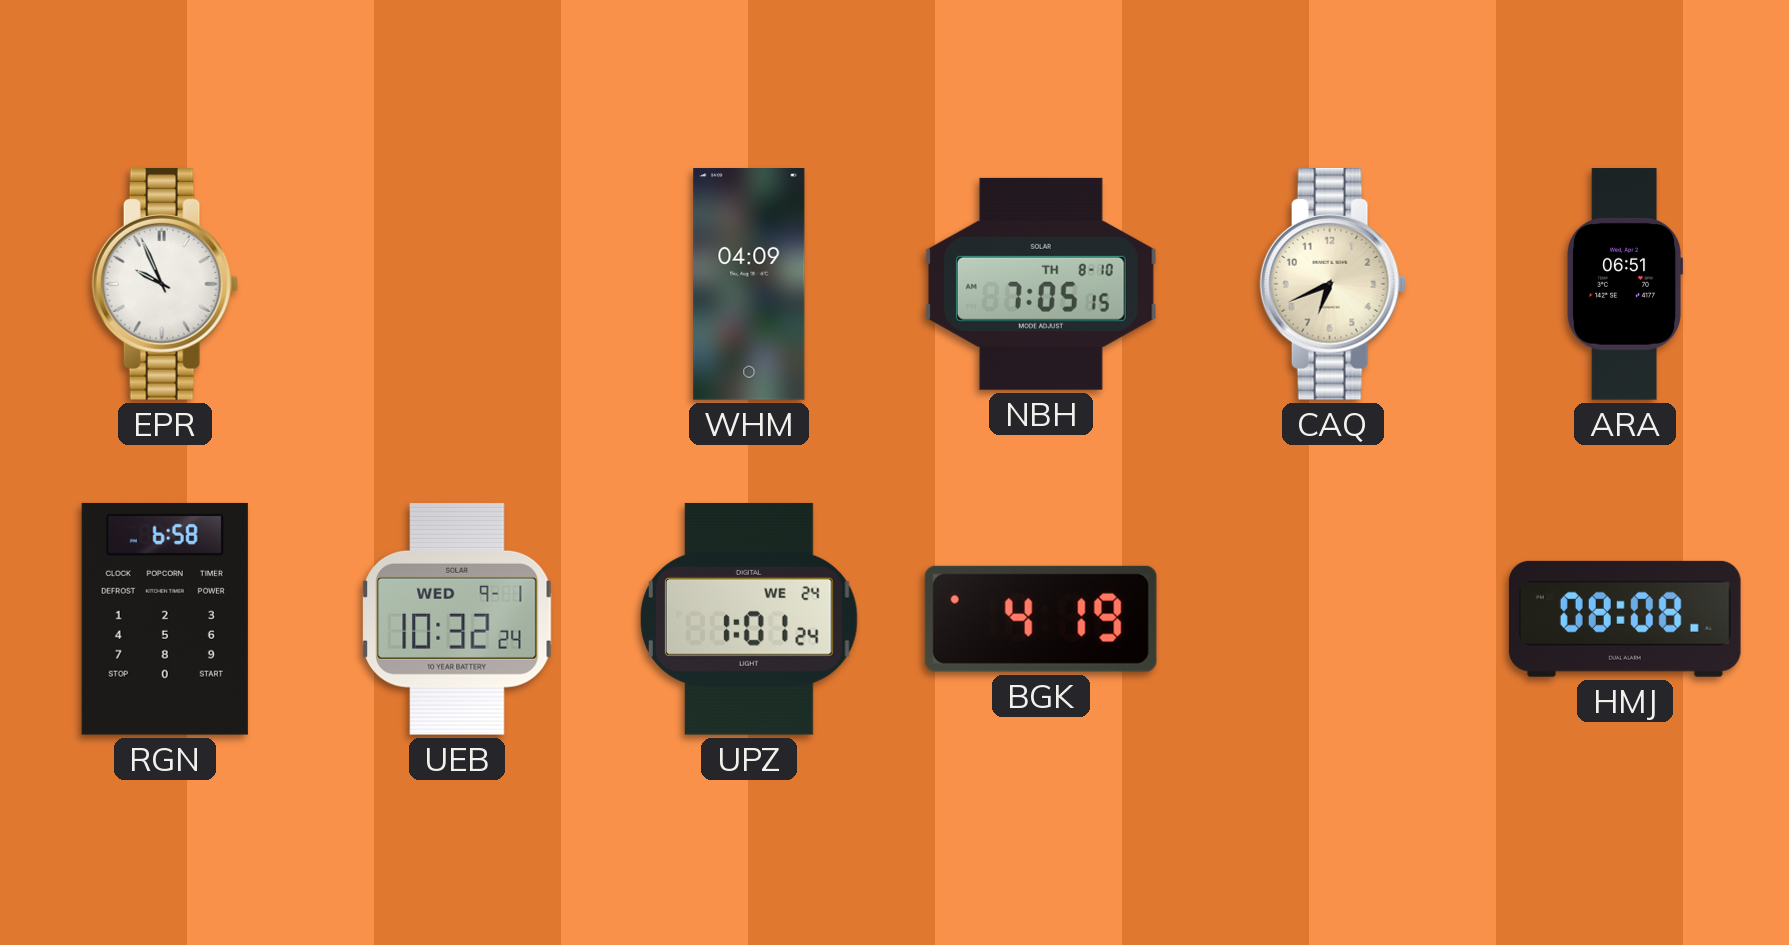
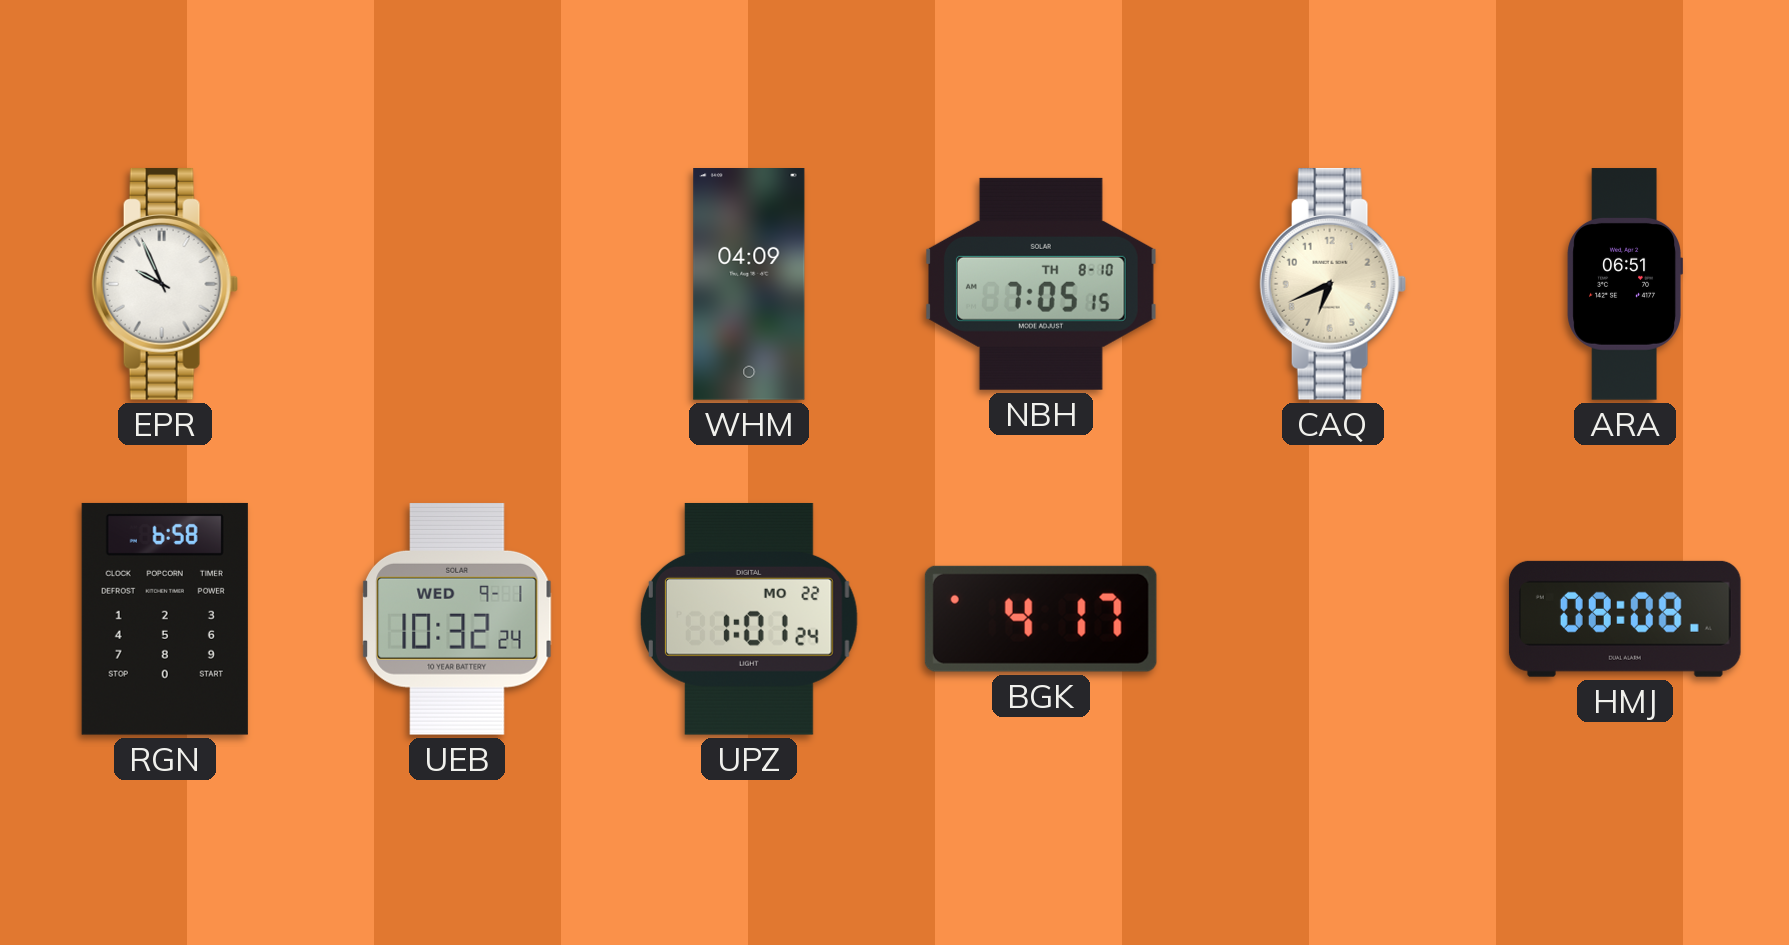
UPZ date: WE 24 -> MO 22 (749, 619)
BGK: 4:19 -> 4:17 (1041, 619)
